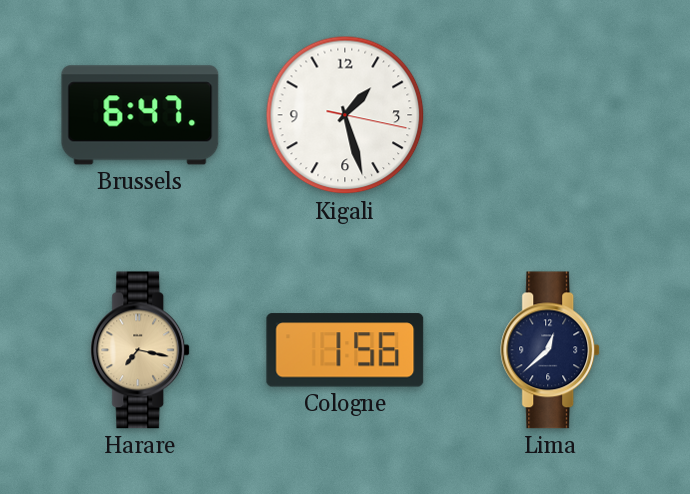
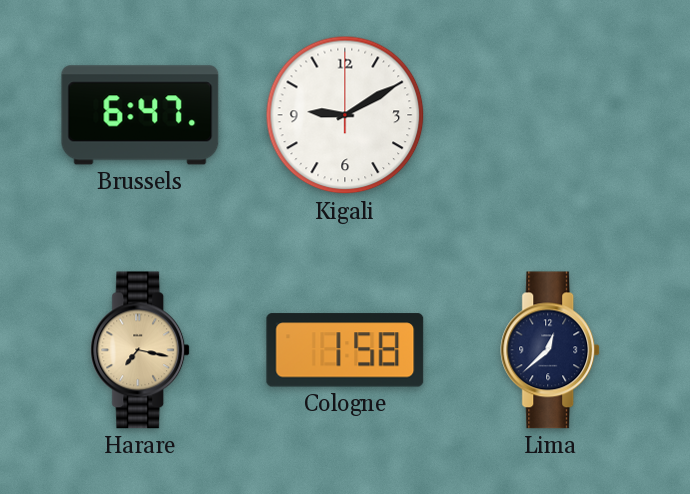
Kigali: 1:27 -> 9:10 (345, 115)
Cologne: 1:56 -> 1:58 (345, 350)
